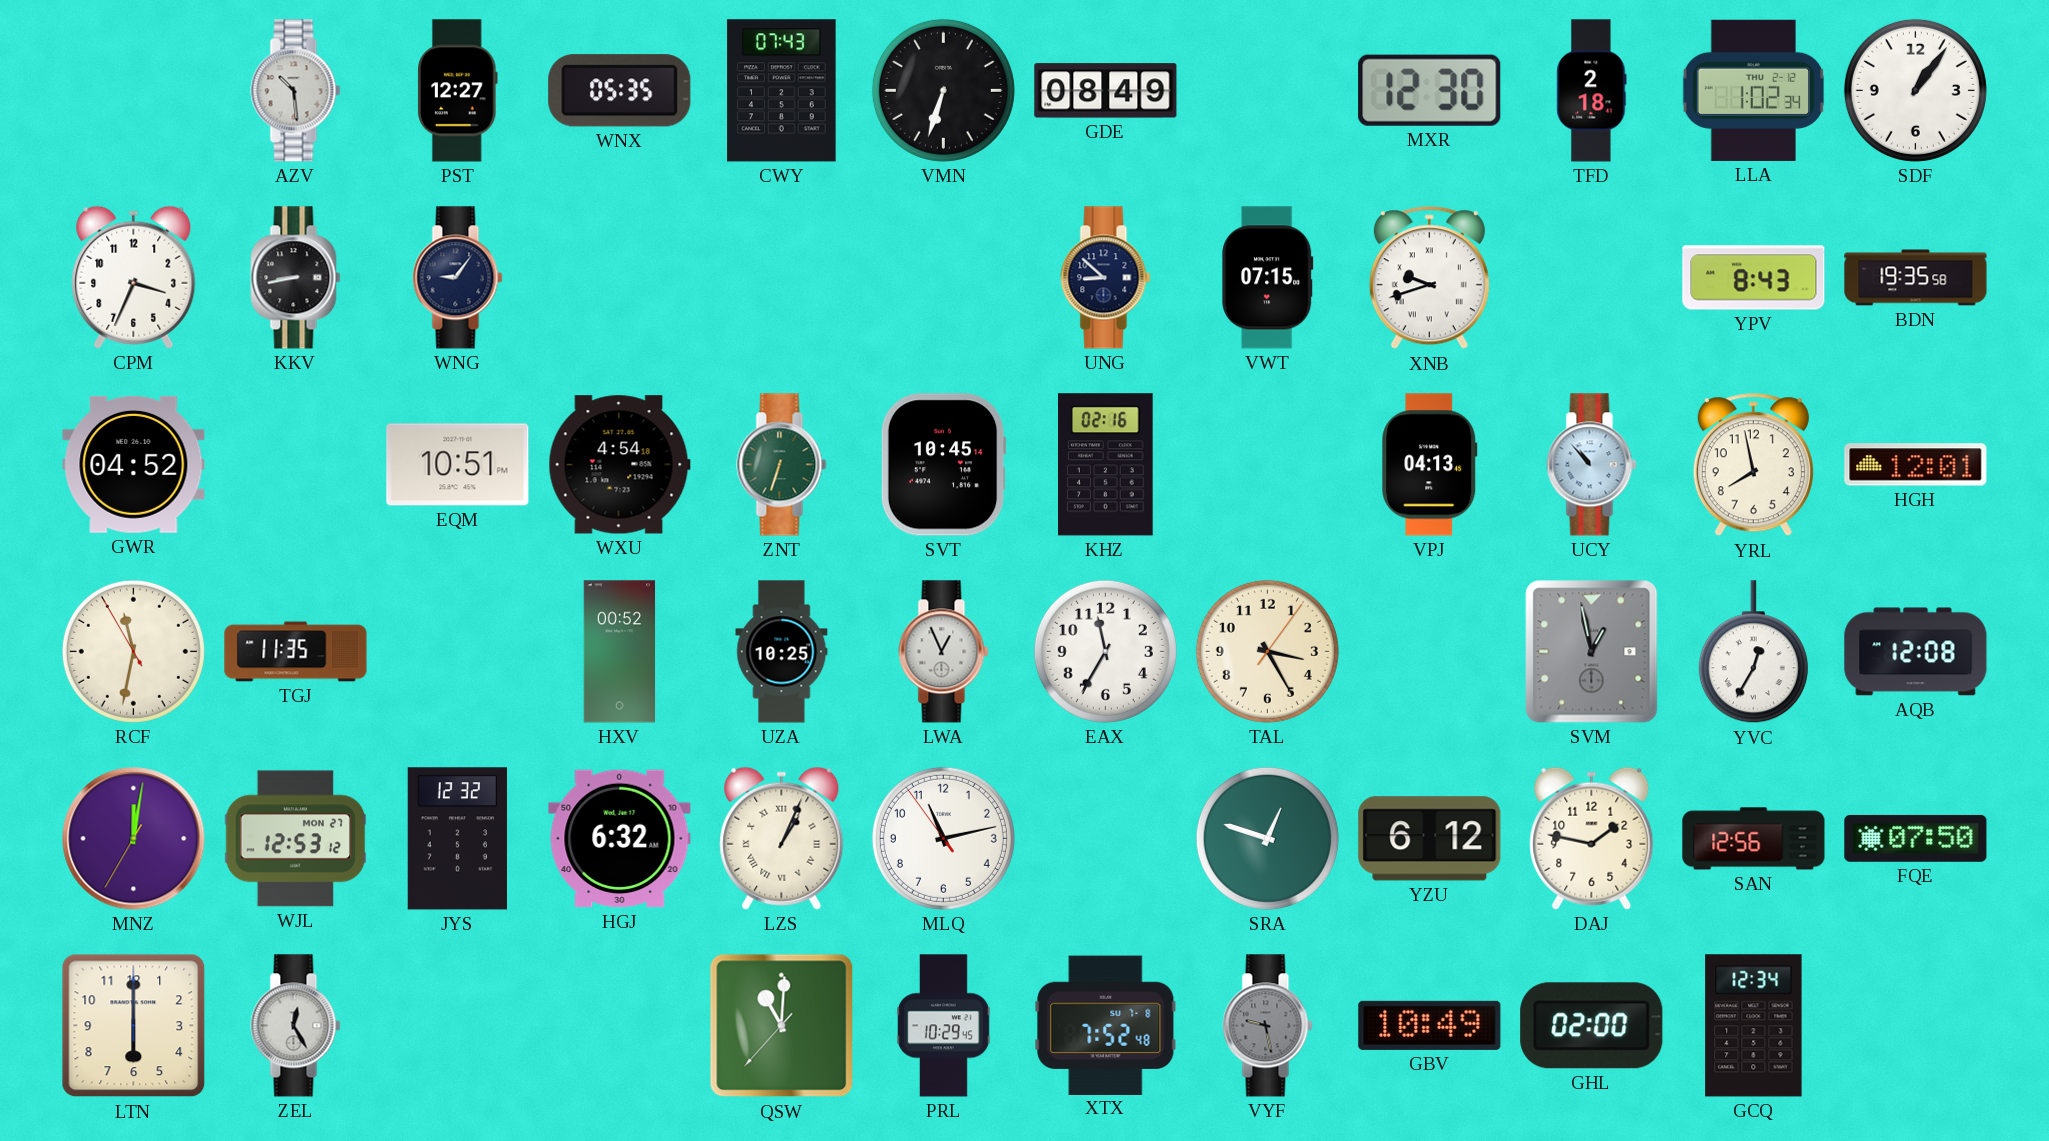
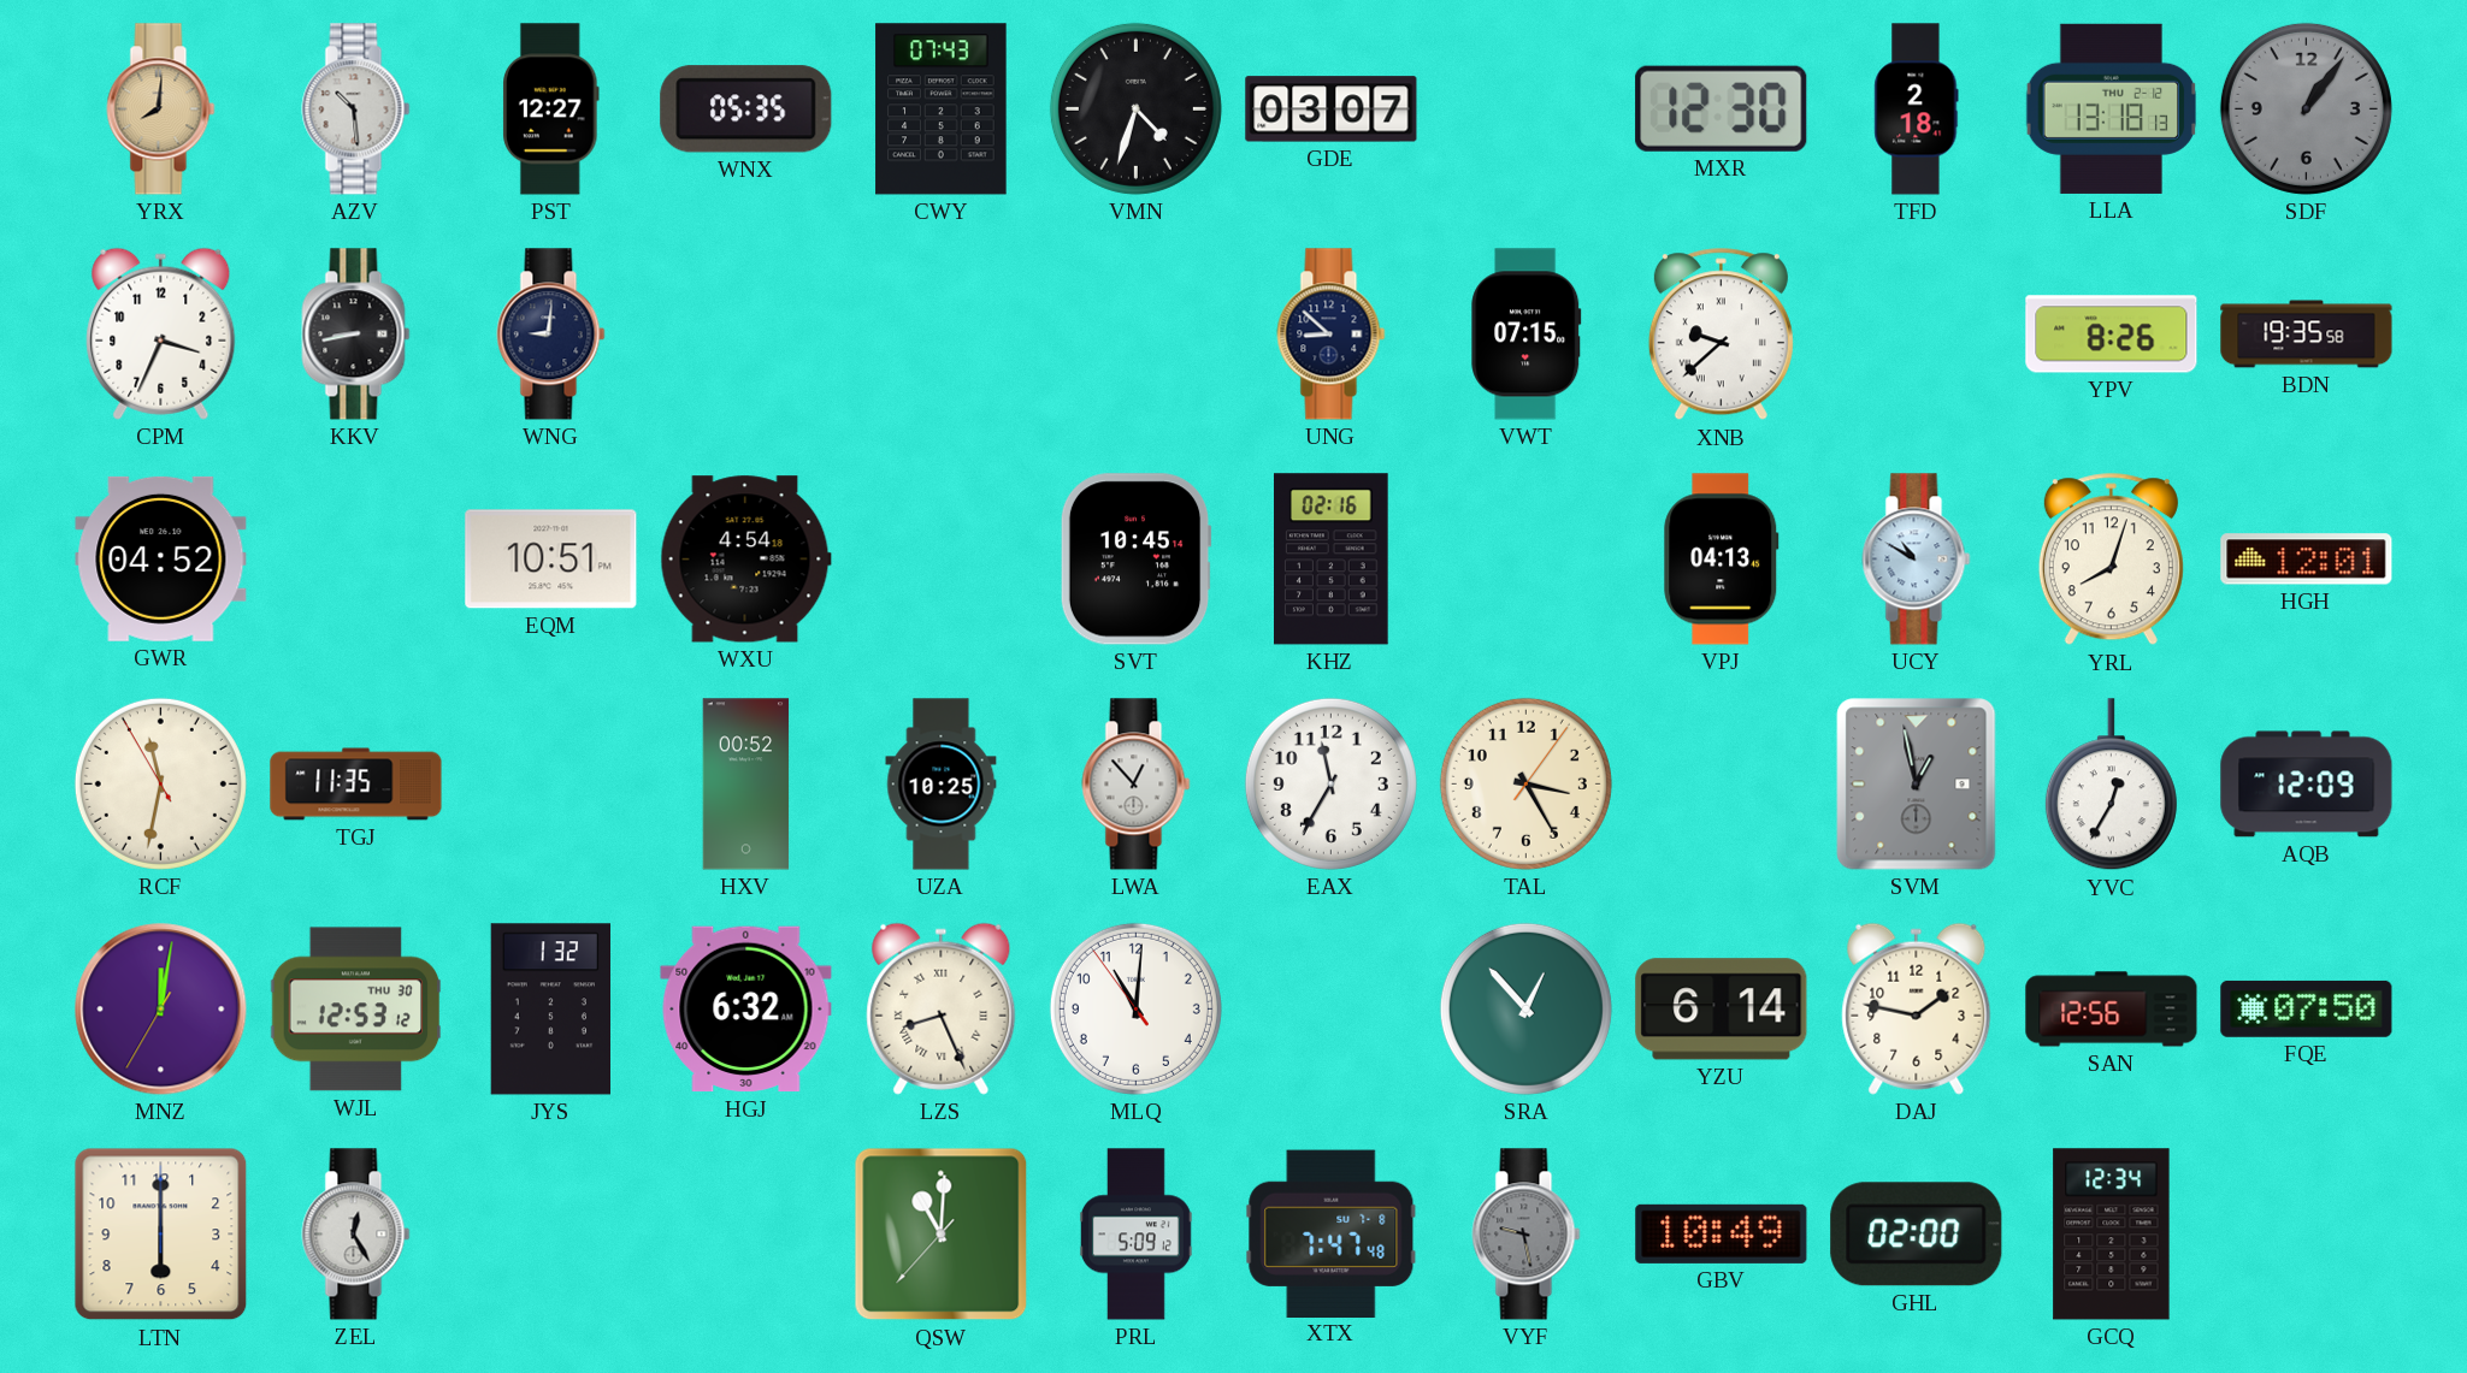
YRX: none -> 8:01 (161, 110)
VMN: 6:33 -> 4:33 (1135, 108)
GDE: 08:49 -> 03:07 (1332, 110)
LLA: 1:02 -> 13:18 (2112, 108)
SDF dial: white -> grey (2306, 108)
WNG: 9:06 -> 9:01 (551, 335)
XNB: 9:42 -> 9:38 (1721, 335)
YPV: 8:43 -> 8:26 (2112, 335)
ZNT: 6:33 -> none (782, 465)
UCY: 10:53 -> 10:50 (1917, 560)
YRL: 7:58 -> 8:03 (2111, 560)
LWA: 12:56 -> 12:53 (1137, 785)
AQB: 12:08 -> 12:09 (2307, 785)
WJL date: MON 27 -> THU 30 (356, 1010)
JYS: 12:32 -> 1:32 (551, 1010)
LZS: 1:04 -> 8:26 (942, 1008)
MLQ: 11:12 -> 11:00 (1135, 1008)
SRA: 12:48 -> 12:53 (1525, 1008)
YZU: 6:12 -> 6:14 (1722, 1010)
PRL: 10:29 -> 5:09 (1135, 1235)
XTX: 7:52 -> 7:47 (1332, 1233)
